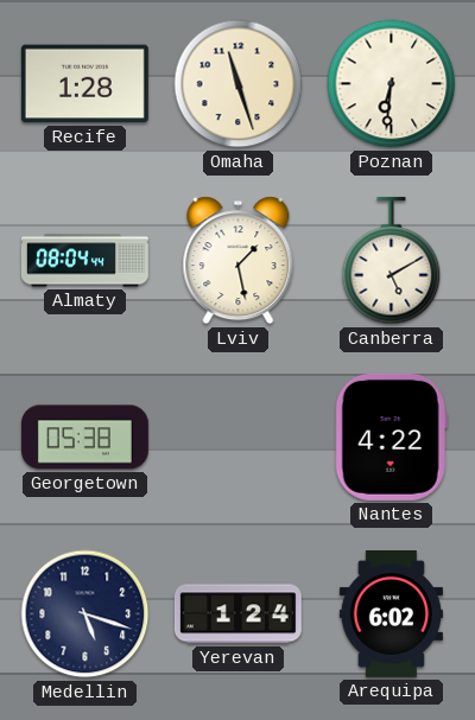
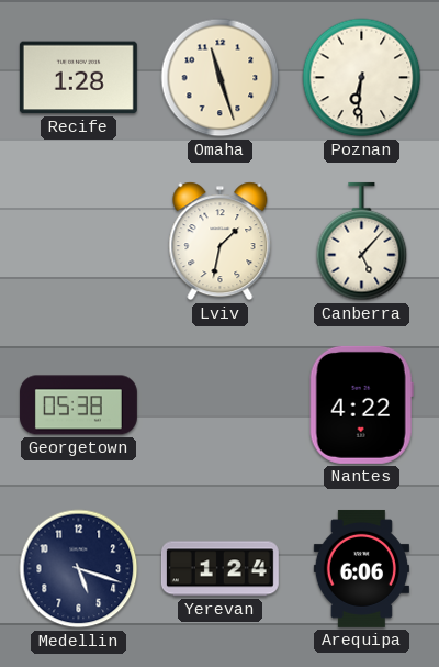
Almaty: 08:04 -> none (84, 261)
Lviv: 1:28 -> 1:32 (221, 242)
Canberra: 5:10 -> 5:07 (362, 242)
Arequipa: 6:02 -> 6:06 (361, 568)
